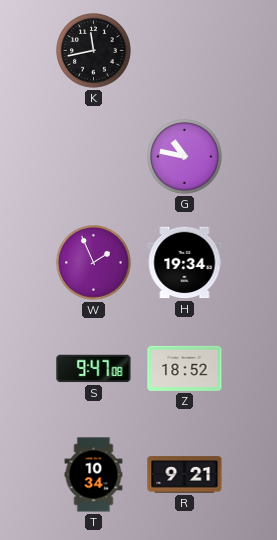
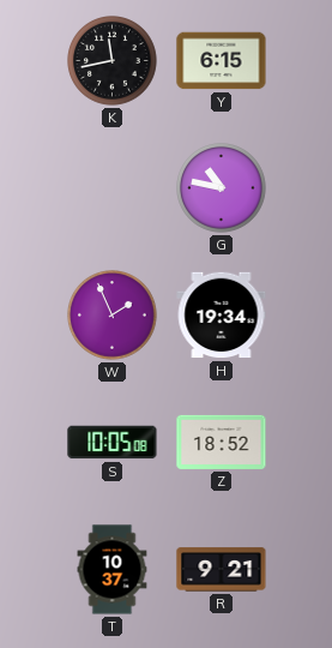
Y: none -> 6:15 (222, 61)
S: 9:47 -> 10:05 (113, 443)
T: 10:34 -> 10:37 (113, 570)
